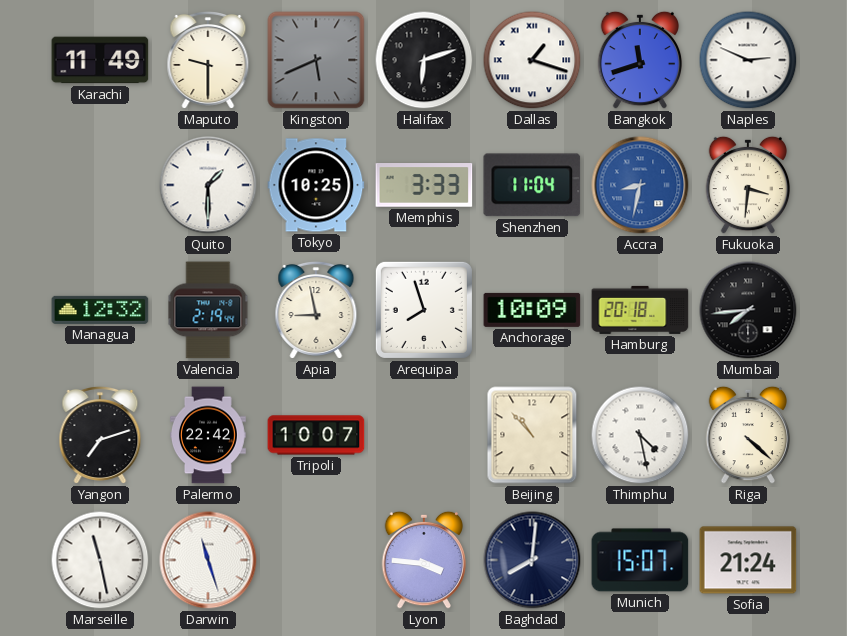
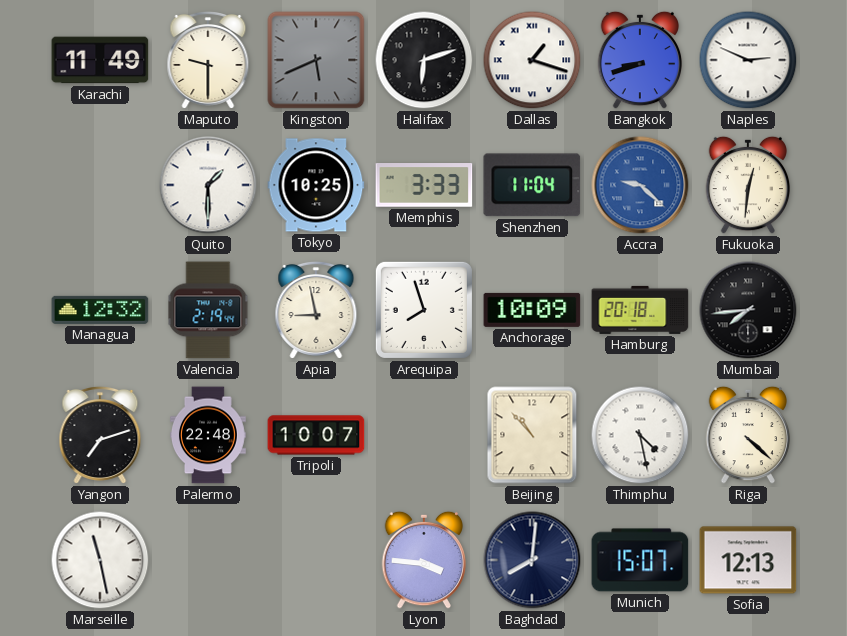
Bangkok: 11:42 -> 8:42 (640, 60)
Accra: 8:32 -> 9:22 (640, 185)
Fukuoka: 3:31 -> 12:31 (748, 185)
Palermo: 22:42 -> 22:48 (208, 435)
Darwin: 11:27 -> none (208, 560)
Sofia: 21:24 -> 12:13 (748, 560)
